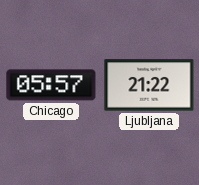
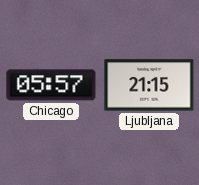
Ljubljana: 21:22 -> 21:15 (149, 85)
